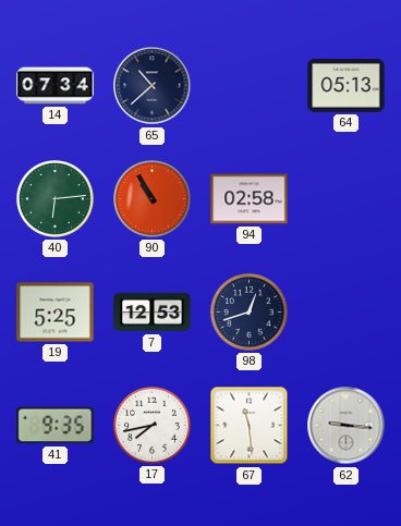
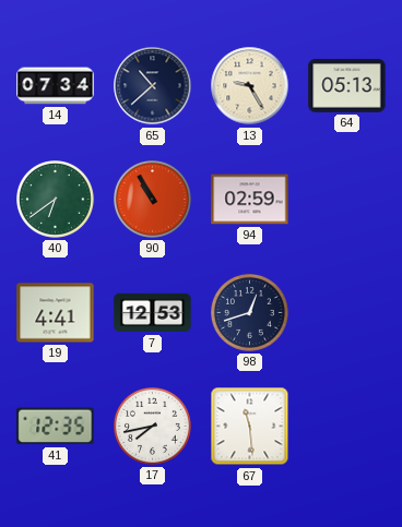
13: none -> 9:25 (250, 86)
40: 6:14 -> 6:39 (56, 200)
94: 02:58 -> 02:59 (250, 200)
19: 5:25 -> 4:41 (56, 313)
41: 9:35 -> 12:35 (56, 427)
62: 9:16 -> none (347, 426)
